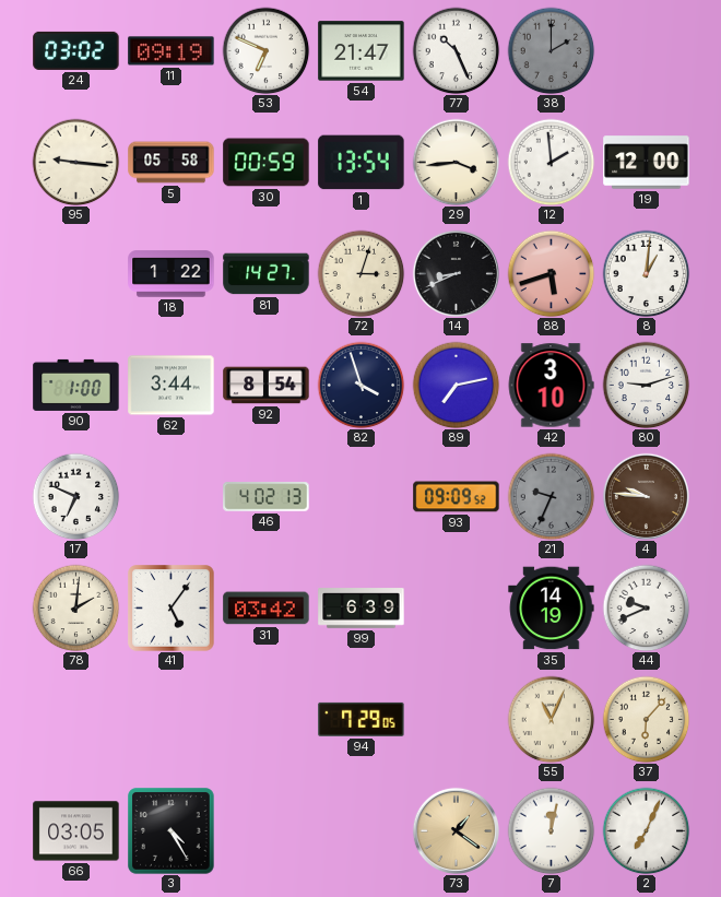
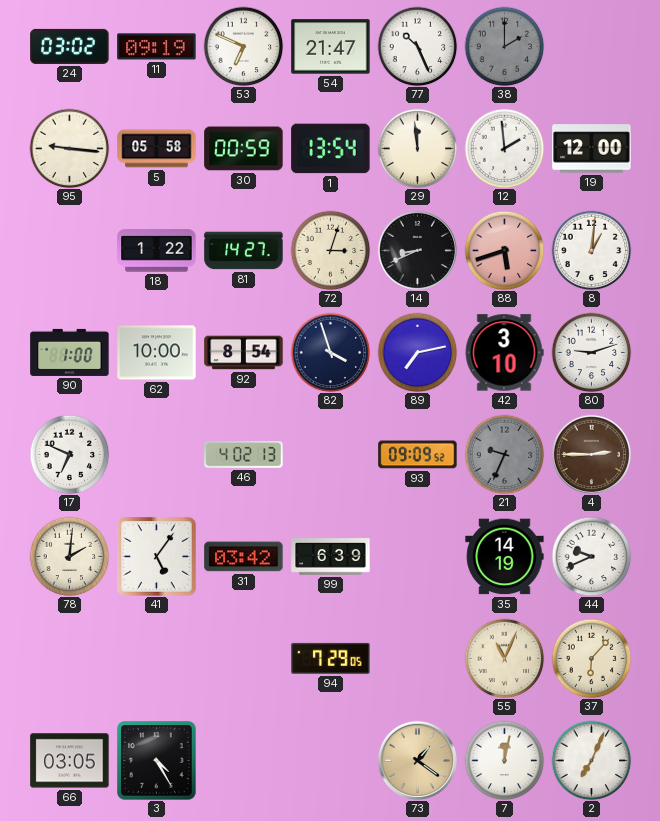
29: 3:44 -> 11:59 (417, 148)
62: 3:44 -> 10:00 (157, 353)
4: 9:46 -> 2:45 (591, 454)
